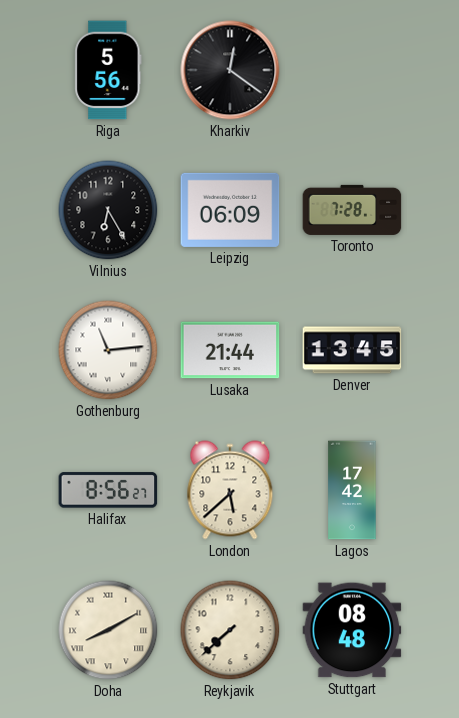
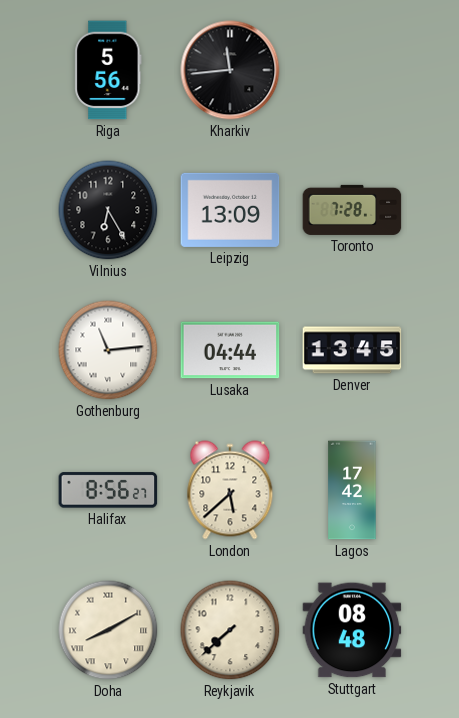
Kharkiv: 12:21 -> 11:44 (230, 70)
Leipzig: 06:09 -> 13:09 (230, 210)
Lusaka: 21:44 -> 04:44 (230, 350)
